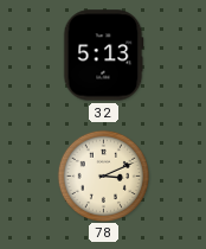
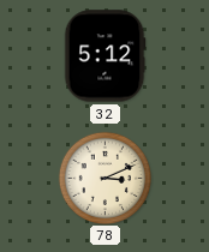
32: 5:13 -> 5:12 (104, 56)
